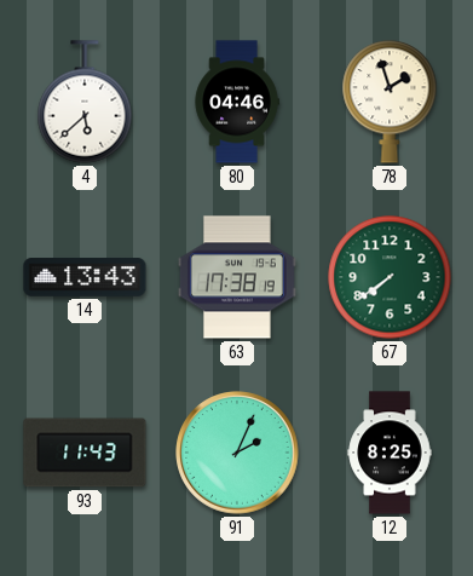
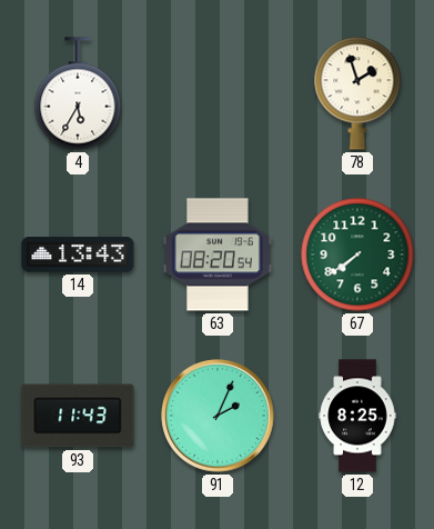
4: 5:38 -> 5:35 (78, 93)
80: 04:46 -> none (237, 102)
63: 17:38 -> 08:20 (218, 254)
